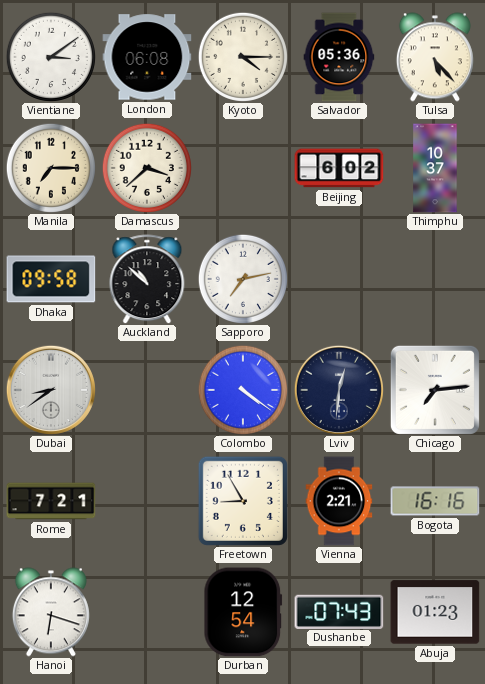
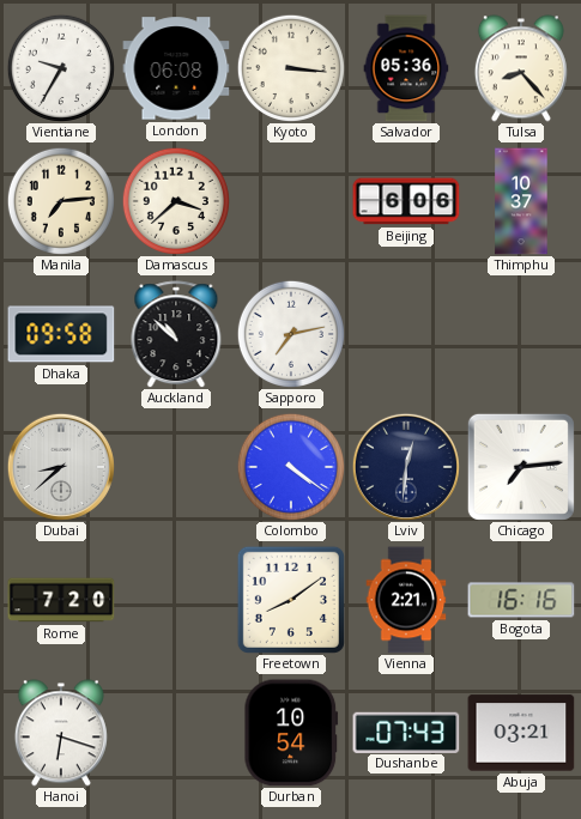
Vientiane: 3:09 -> 9:35 (61, 68)
Kyoto: 4:15 -> 3:16 (291, 68)
Tulsa: 5:23 -> 8:23 (521, 68)
Manila: 7:15 -> 7:14 (61, 201)
Beijing: 6:02 -> 6:06 (406, 201)
Dubai: 8:39 -> 8:38 (61, 467)
Rome: 7:21 -> 7:20 (61, 600)
Freetown: 8:55 -> 8:09 (291, 600)
Durban: 12:54 -> 10:54 (291, 733)
Abuja: 01:23 -> 03:21 (521, 733)
